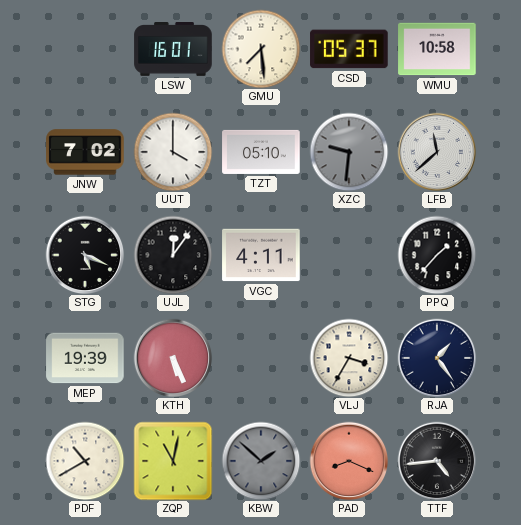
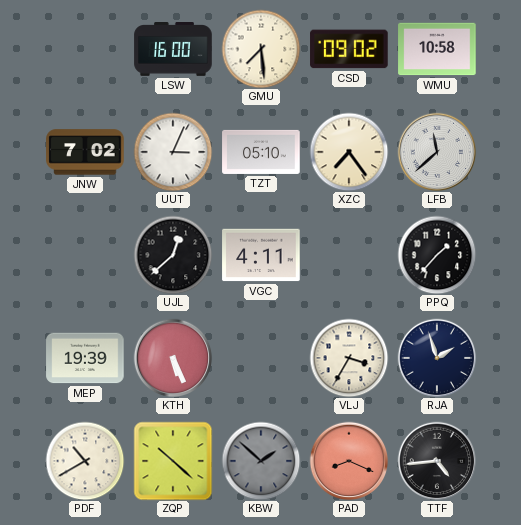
LSW: 16:01 -> 16:00 (173, 50)
CSD: 05:37 -> 09:02 (349, 49)
UUT: 4:00 -> 3:04 (173, 152)
XZC: 9:31 -> 7:24 (349, 152)
XZC dial: grey -> cream (349, 152)
STG: 5:19 -> none (85, 255)
UJL: 12:06 -> 12:38 (173, 255)
RJA: 1:24 -> 1:57 (437, 358)
ZQP: 11:02 -> 10:22 (173, 461)
